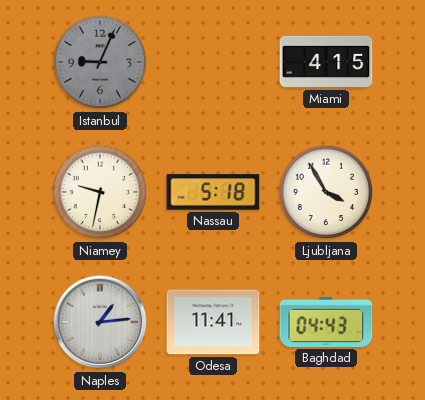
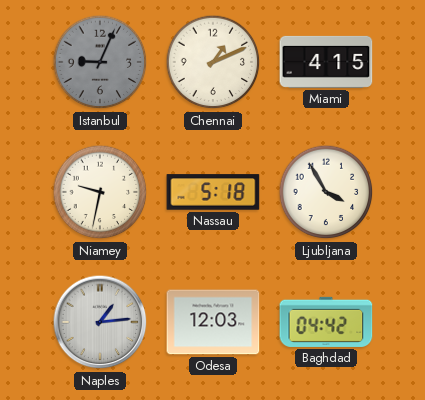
Chennai: none -> 1:11 (213, 62)
Odesa: 11:41 -> 12:03 (213, 322)
Baghdad: 04:43 -> 04:42 (326, 322)
